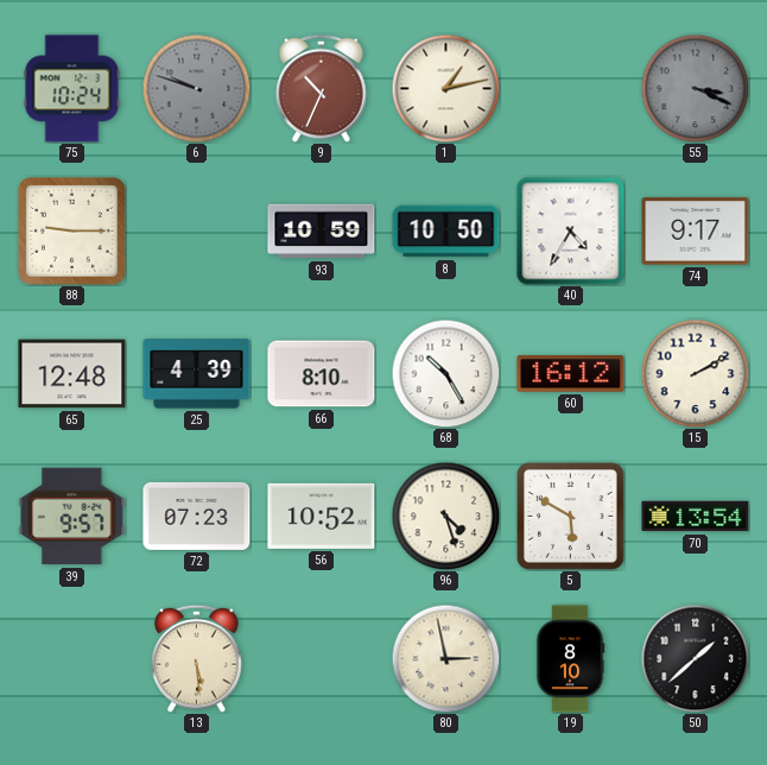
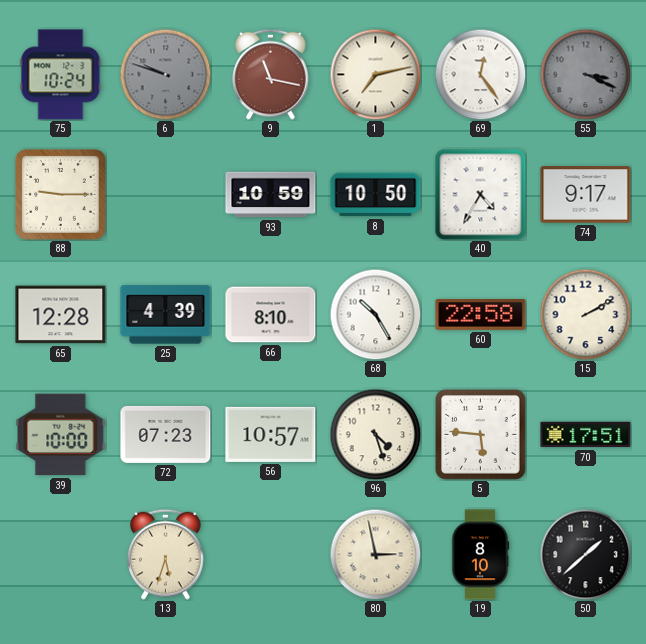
9: 10:34 -> 11:17 (271, 74)
1: 1:13 -> 7:13 (375, 74)
69: none -> 12:24 (480, 74)
65: 12:48 -> 12:28 (61, 315)
60: 16:12 -> 22:58 (481, 315)
39: 9:57 -> 10:00 (61, 435)
56: 10:52 -> 10:57 (271, 434)
5: 5:50 -> 5:46 (481, 435)
70: 13:54 -> 17:51 (586, 435)
13: 5:29 -> 5:33 (166, 554)
